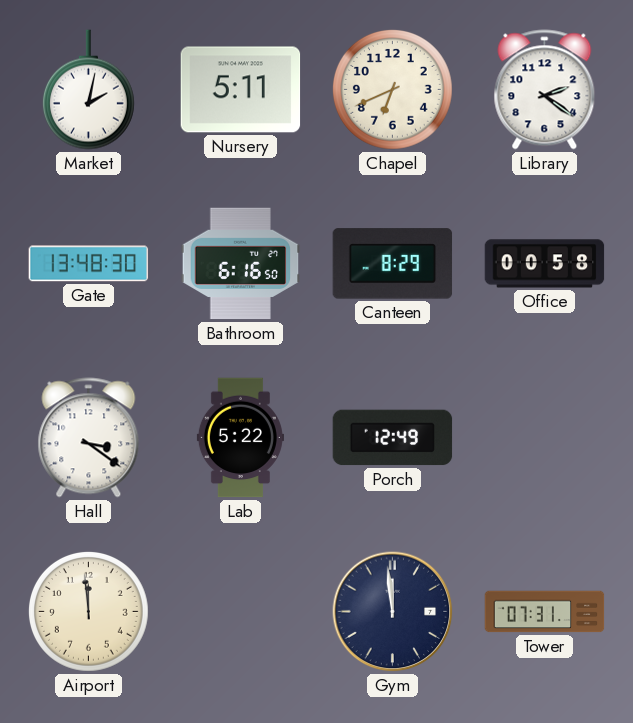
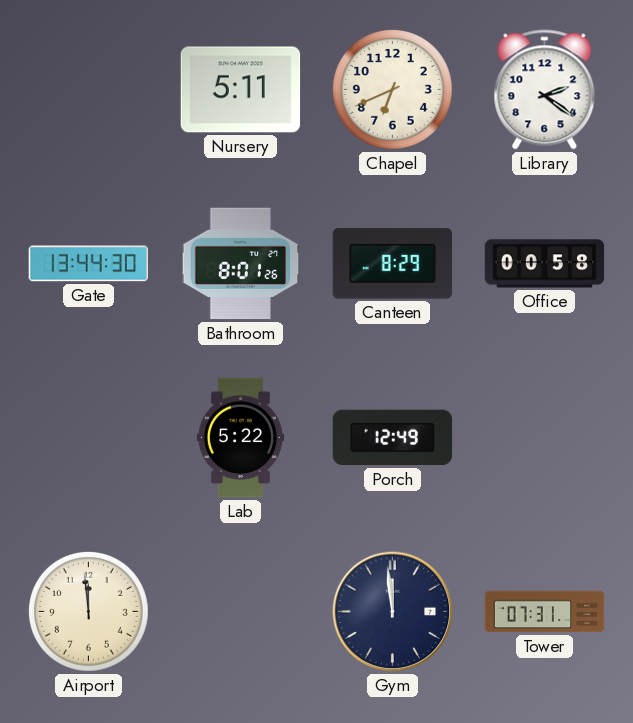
Market: 2:02 -> none (88, 90)
Gate: 13:48 -> 13:44 (89, 264)
Bathroom: 6:16 -> 8:01 (241, 264)
Hall: 3:21 -> none (89, 438)
